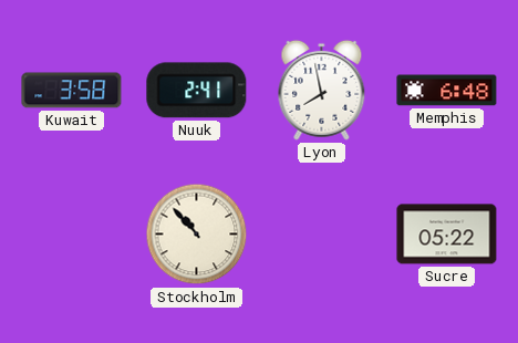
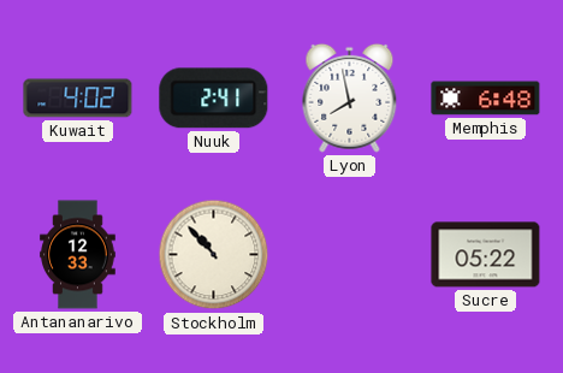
Kuwait: 3:58 -> 4:02 (78, 99)
Antananarivo: none -> 12:33 (78, 255)
